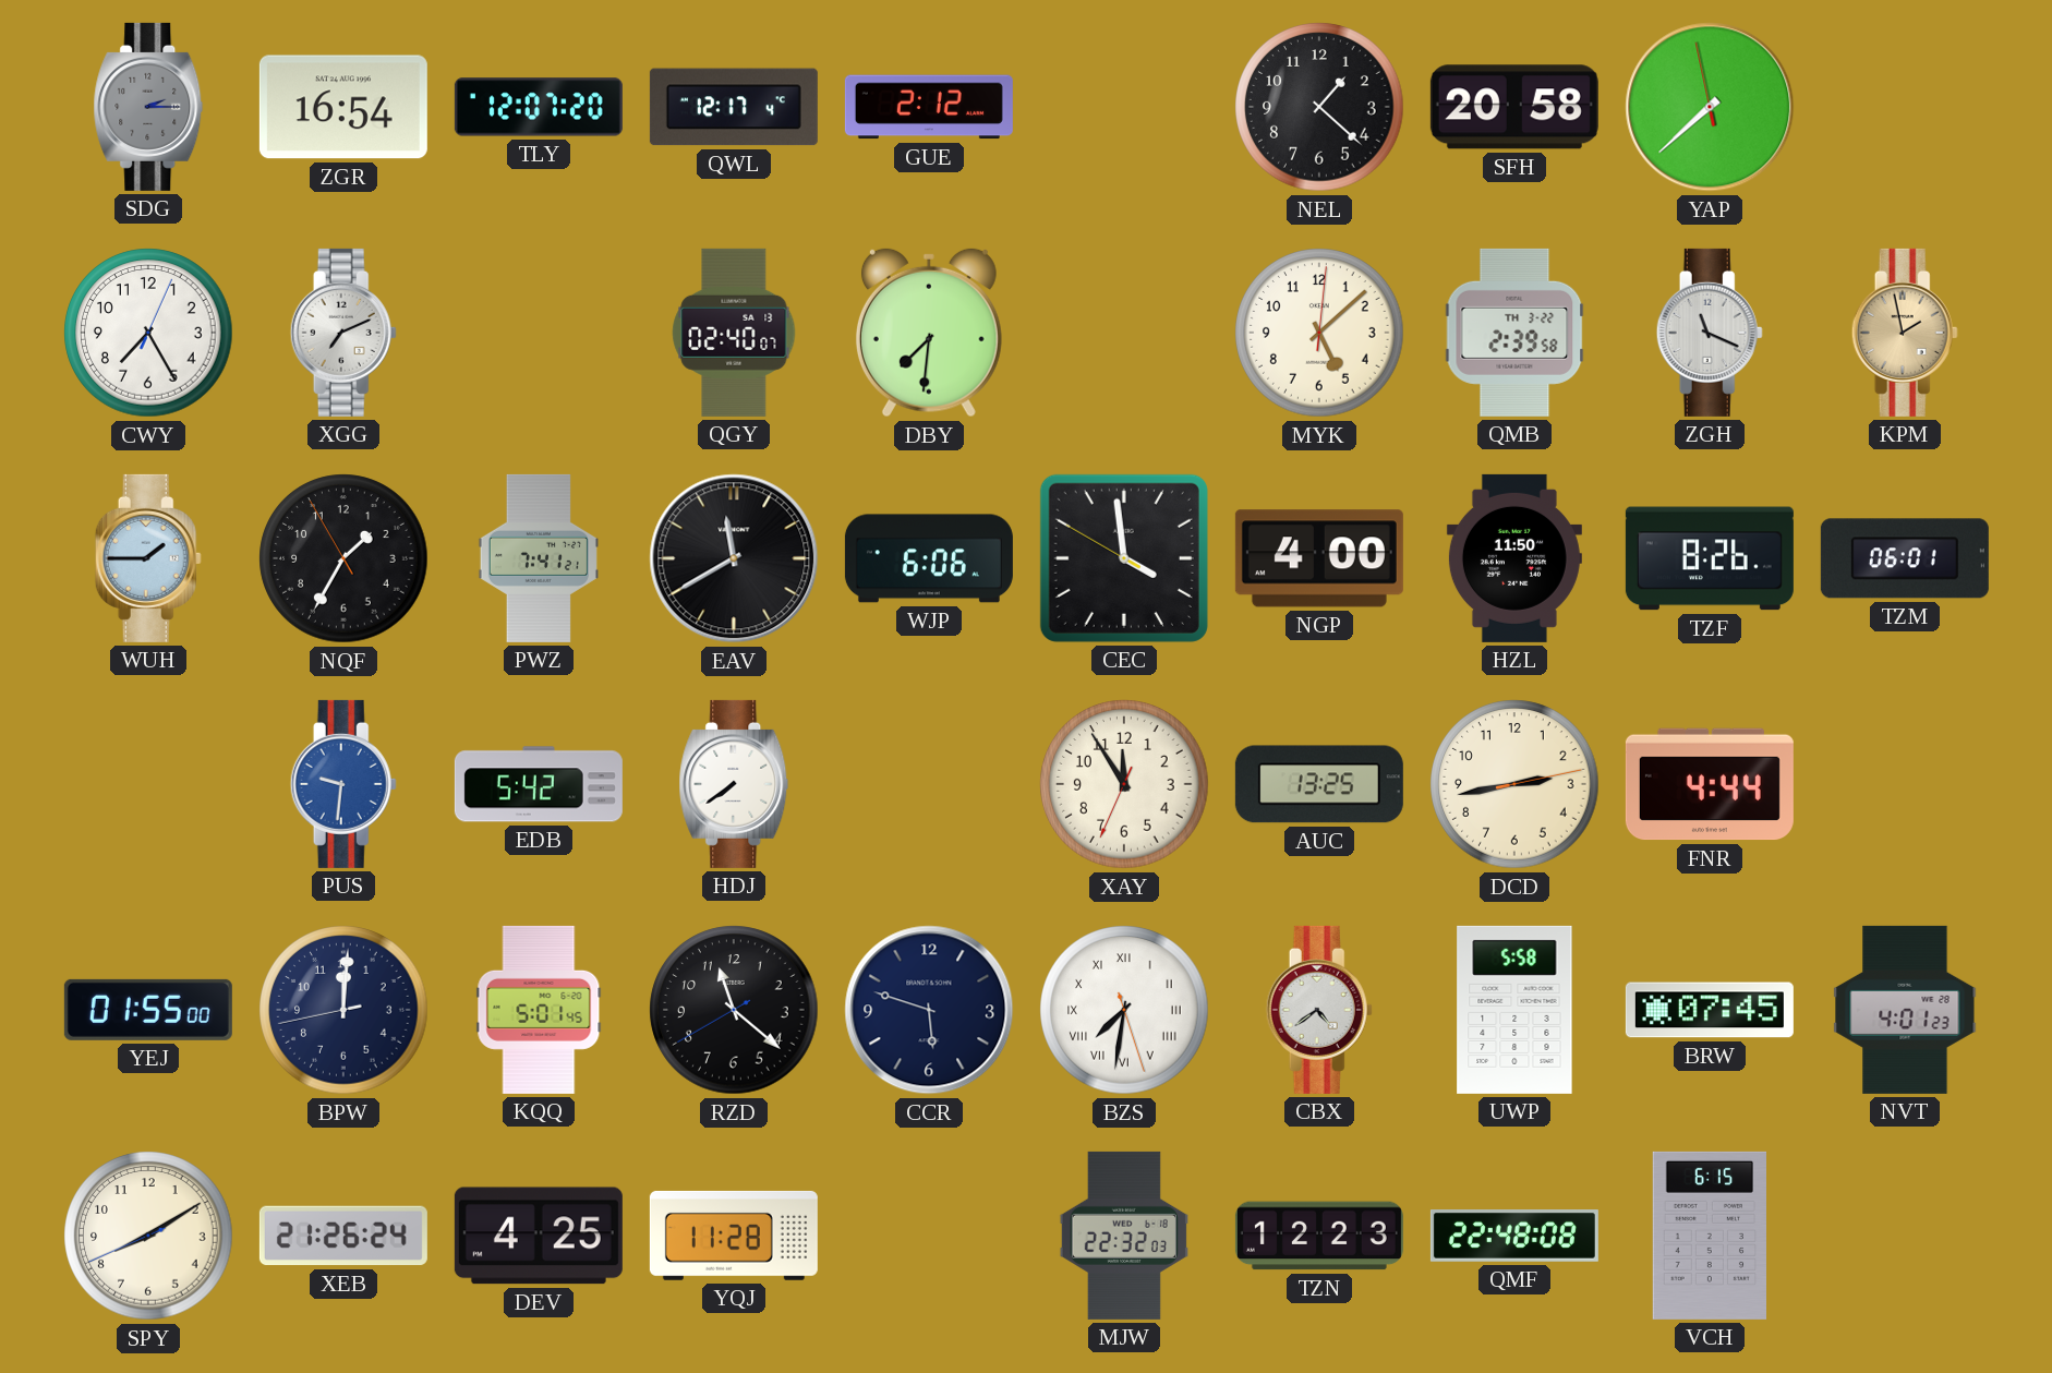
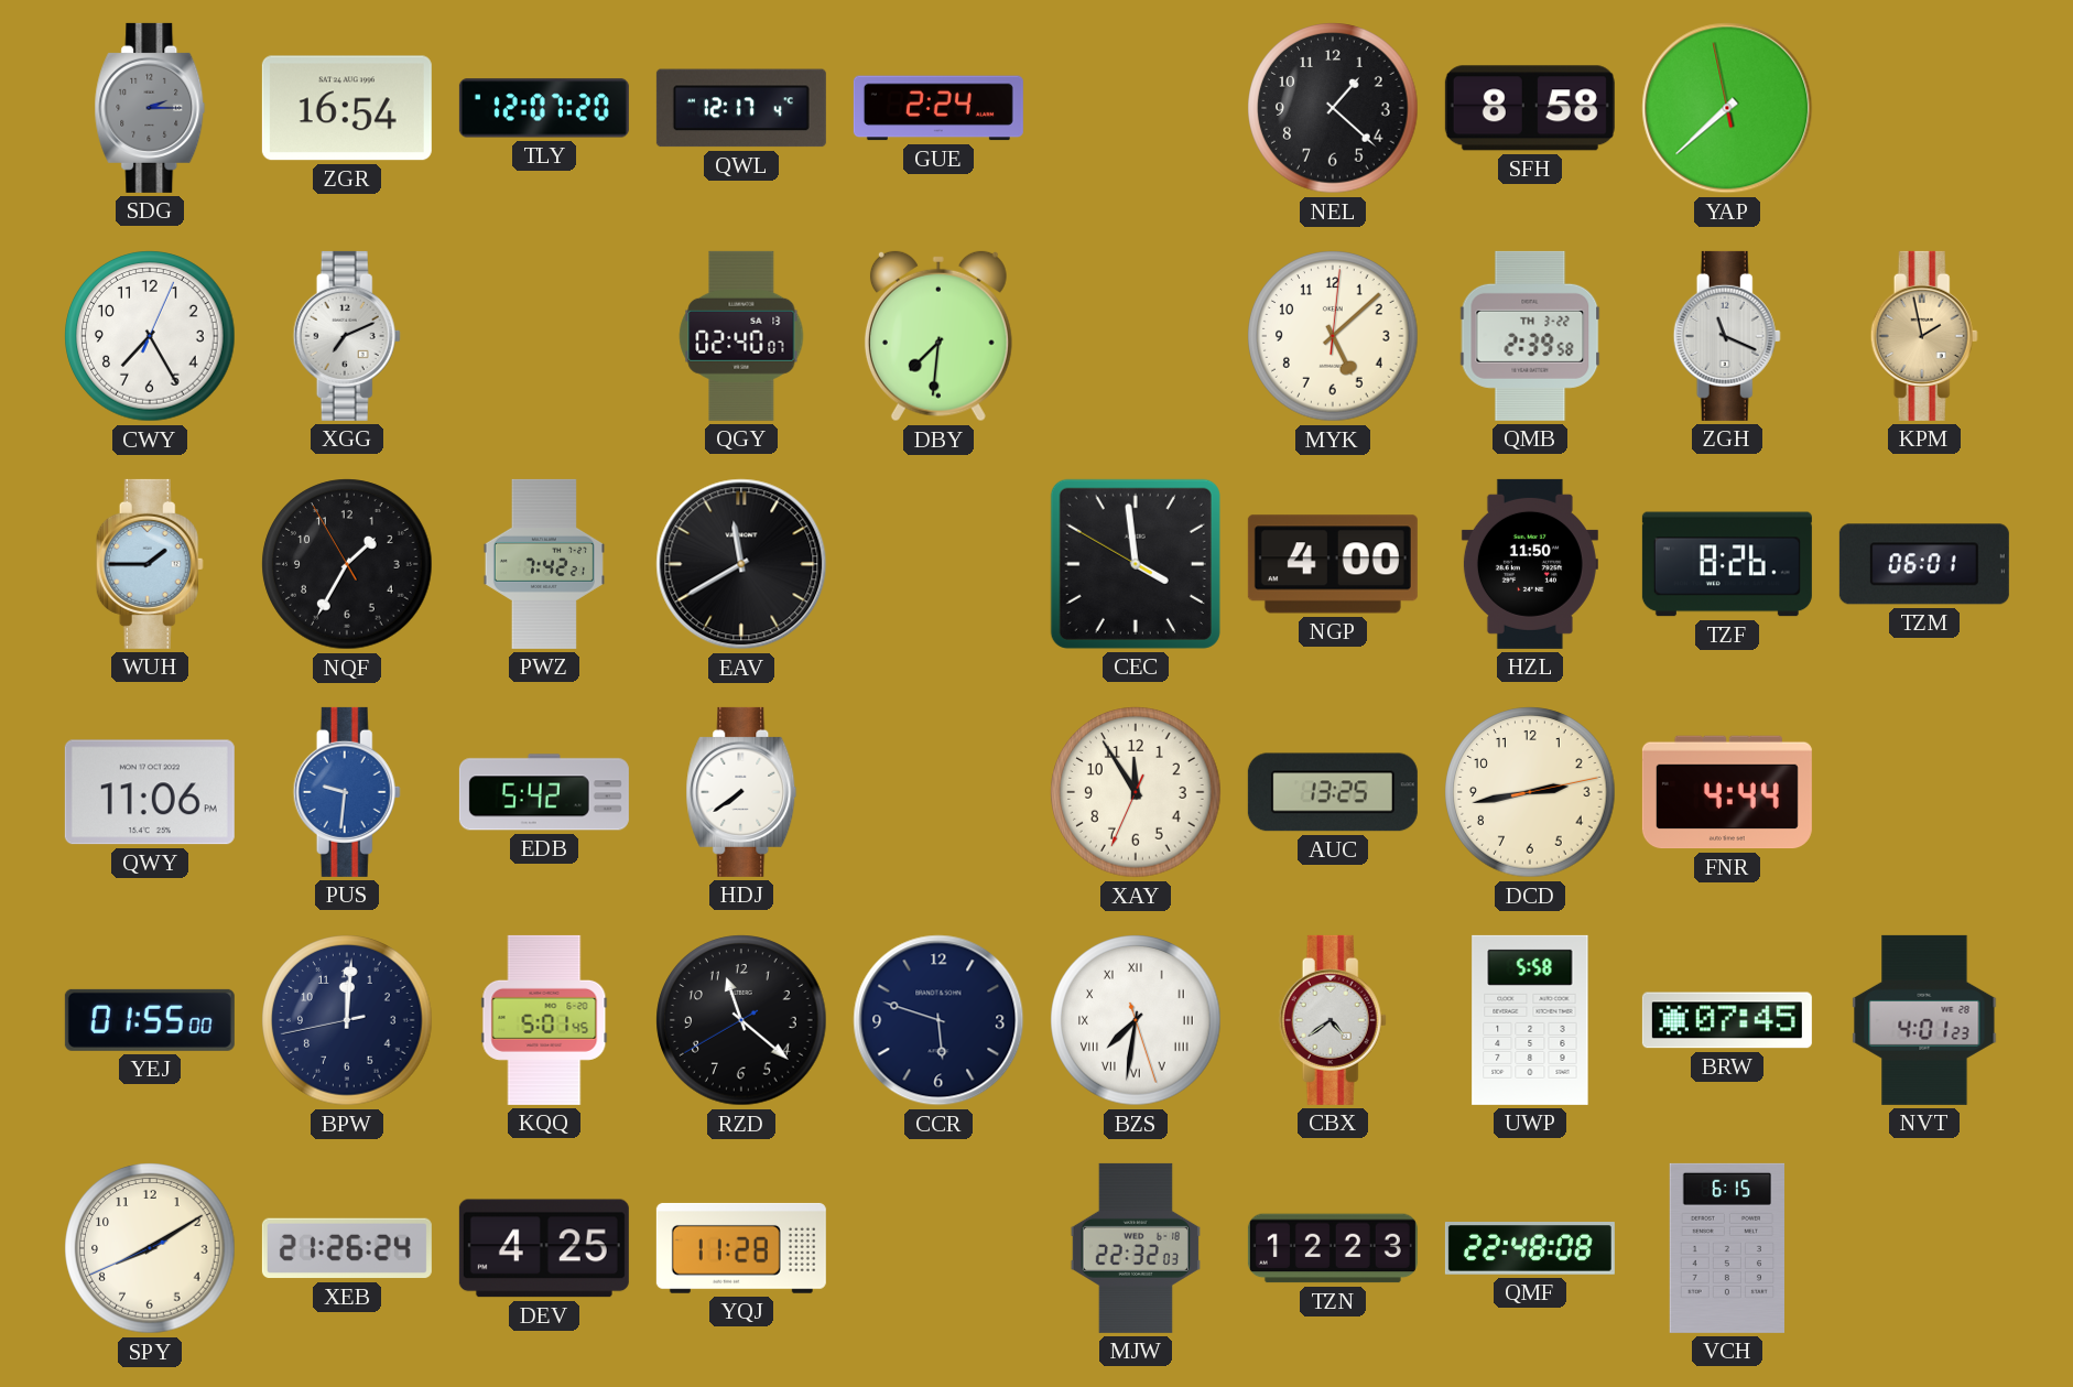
GUE: 2:12 -> 2:24 (938, 108)
SFH: 20:58 -> 8:58 (1530, 108)
PWZ: 7:41 -> 7:42 (544, 564)
WJP: 6:06 -> none (929, 558)
QWY: none -> 11:06 (150, 792)
